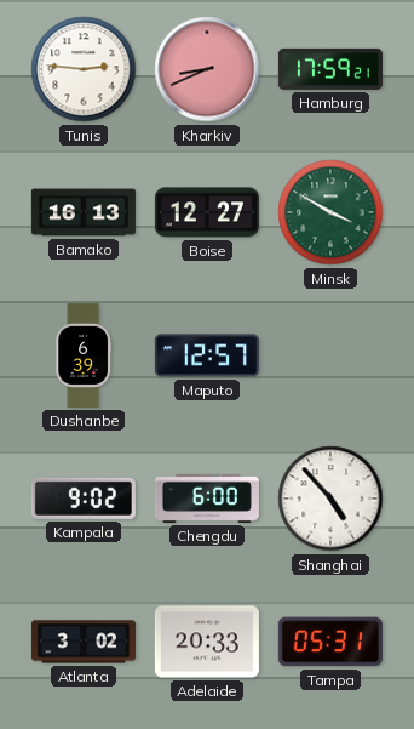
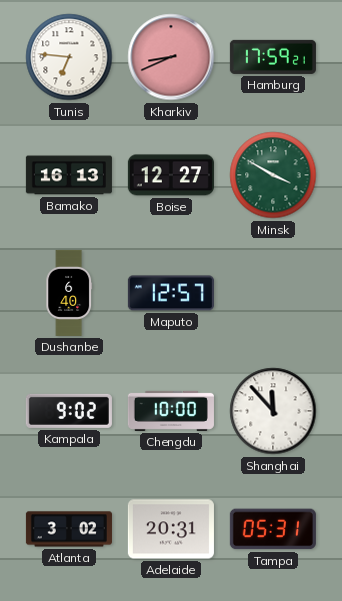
Tunis: 2:46 -> 6:46 (69, 57)
Dushanbe: 6:39 -> 6:40 (69, 293)
Chengdu: 6:00 -> 10:00 (171, 411)
Shanghai: 4:53 -> 11:53 (273, 411)
Adelaide: 20:33 -> 20:31 (171, 529)
